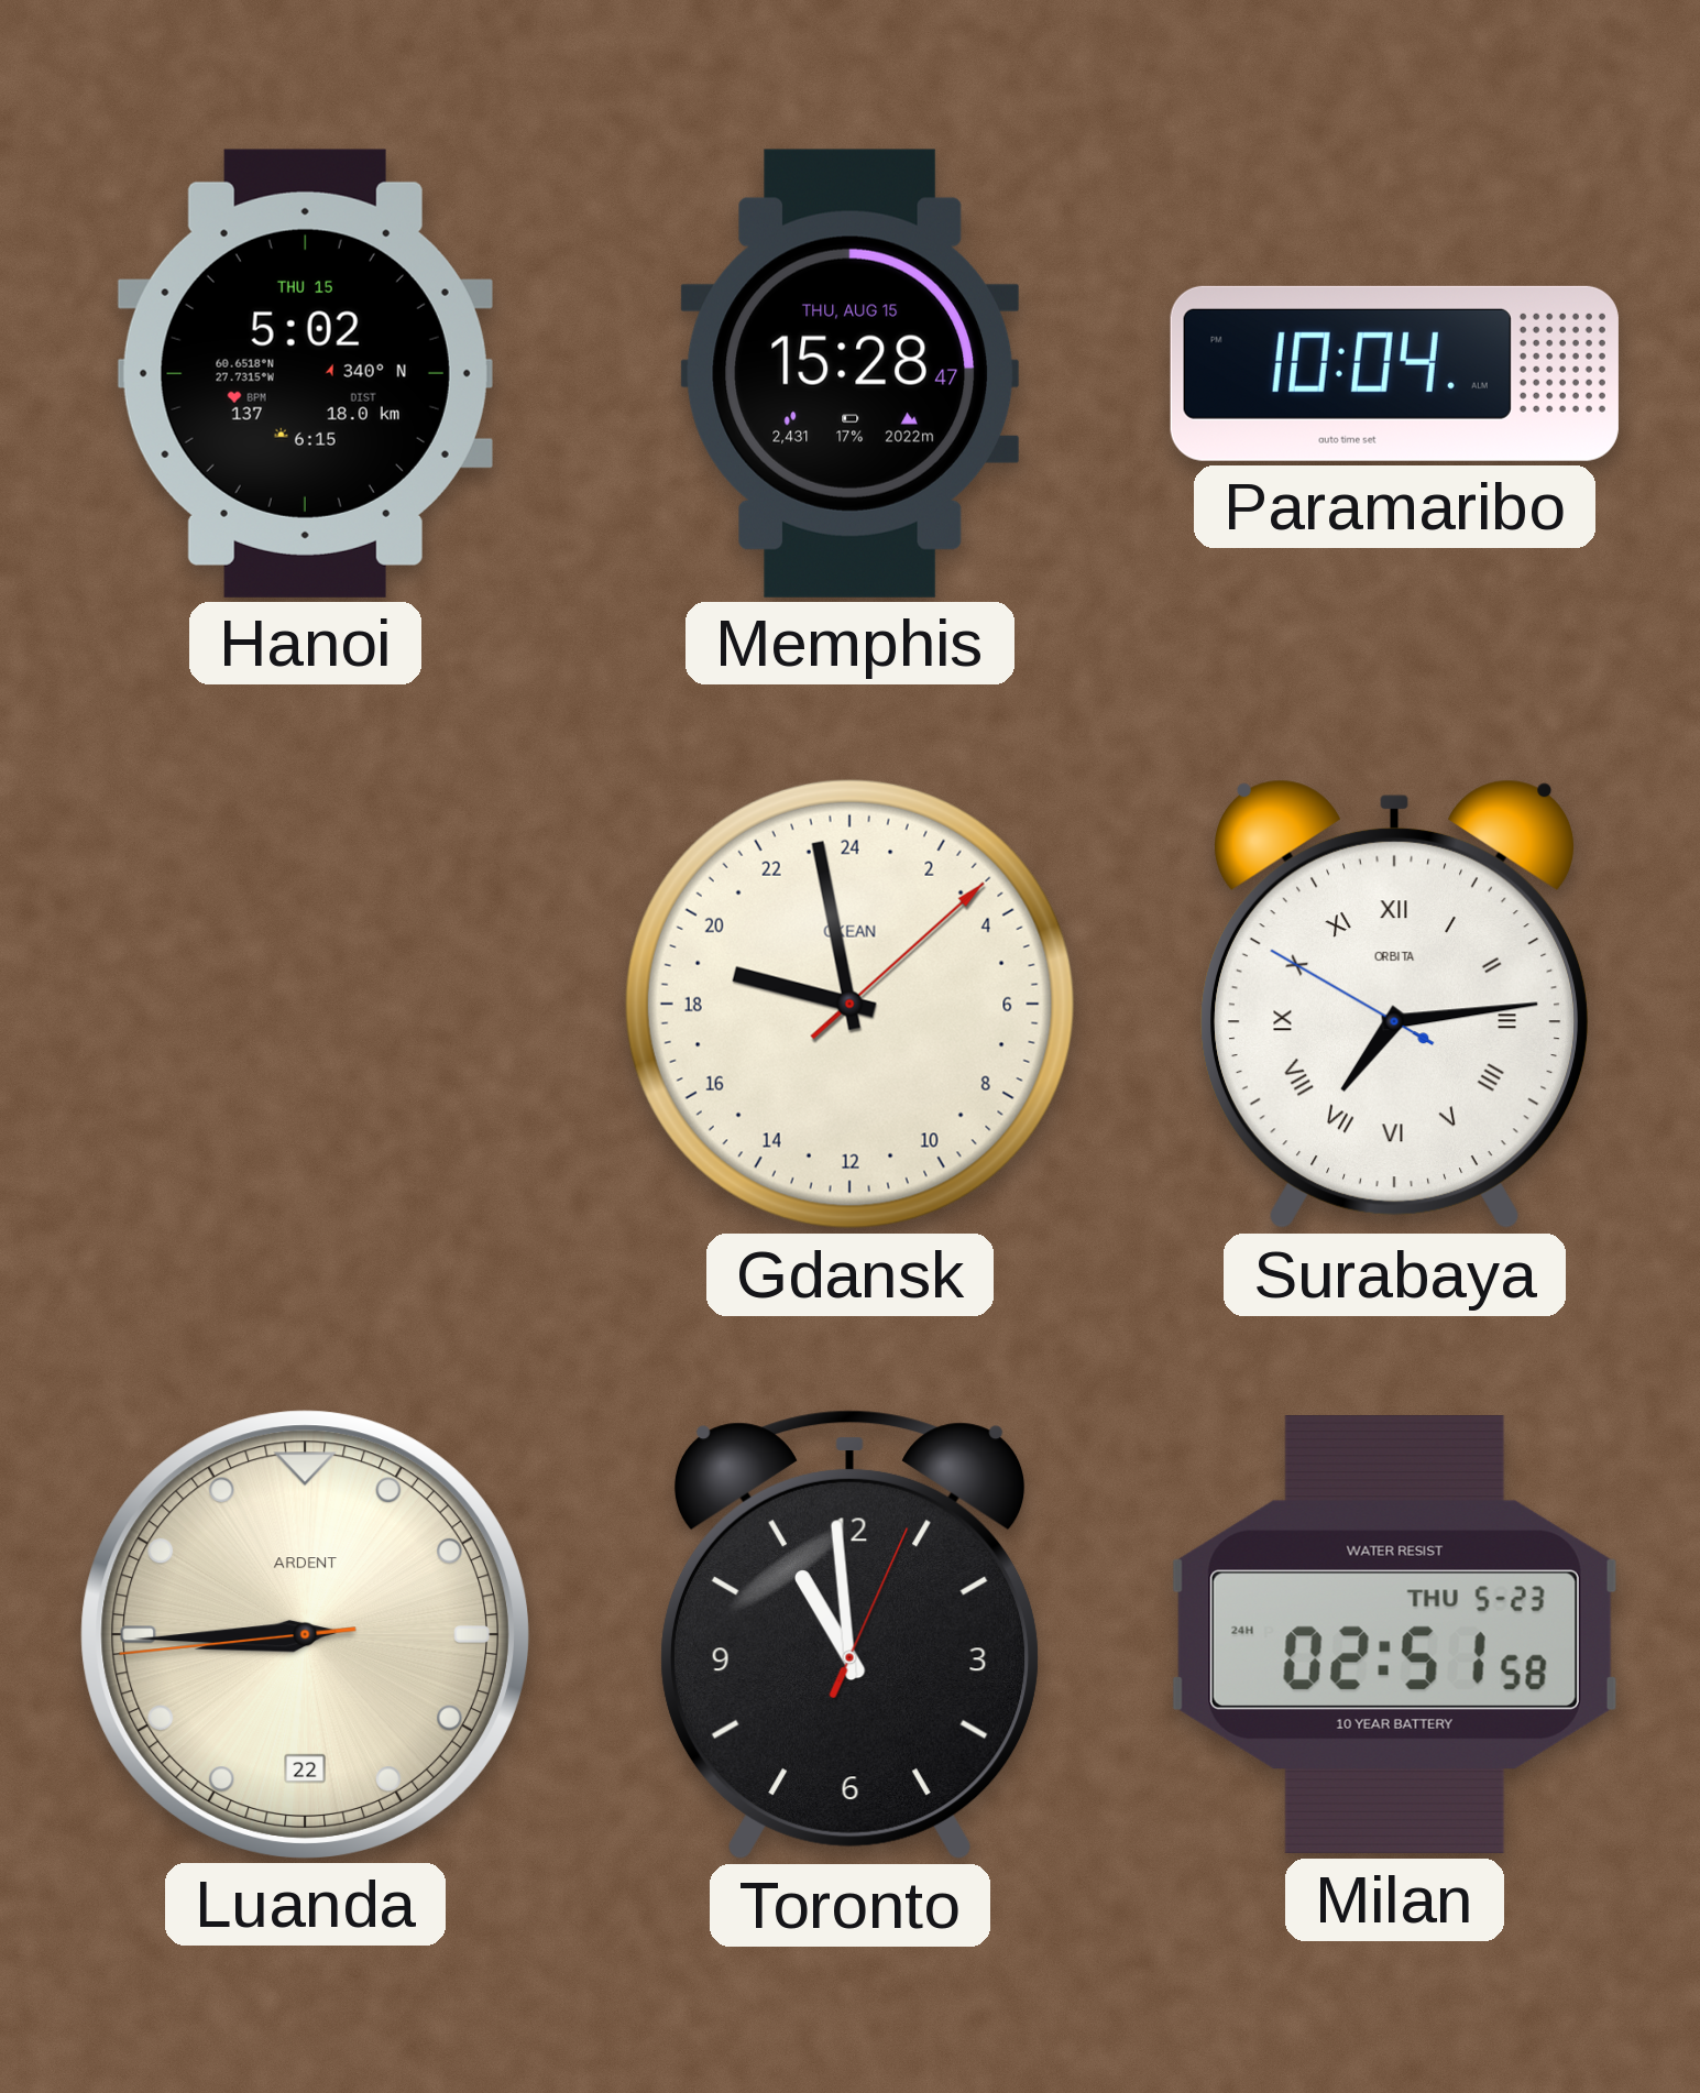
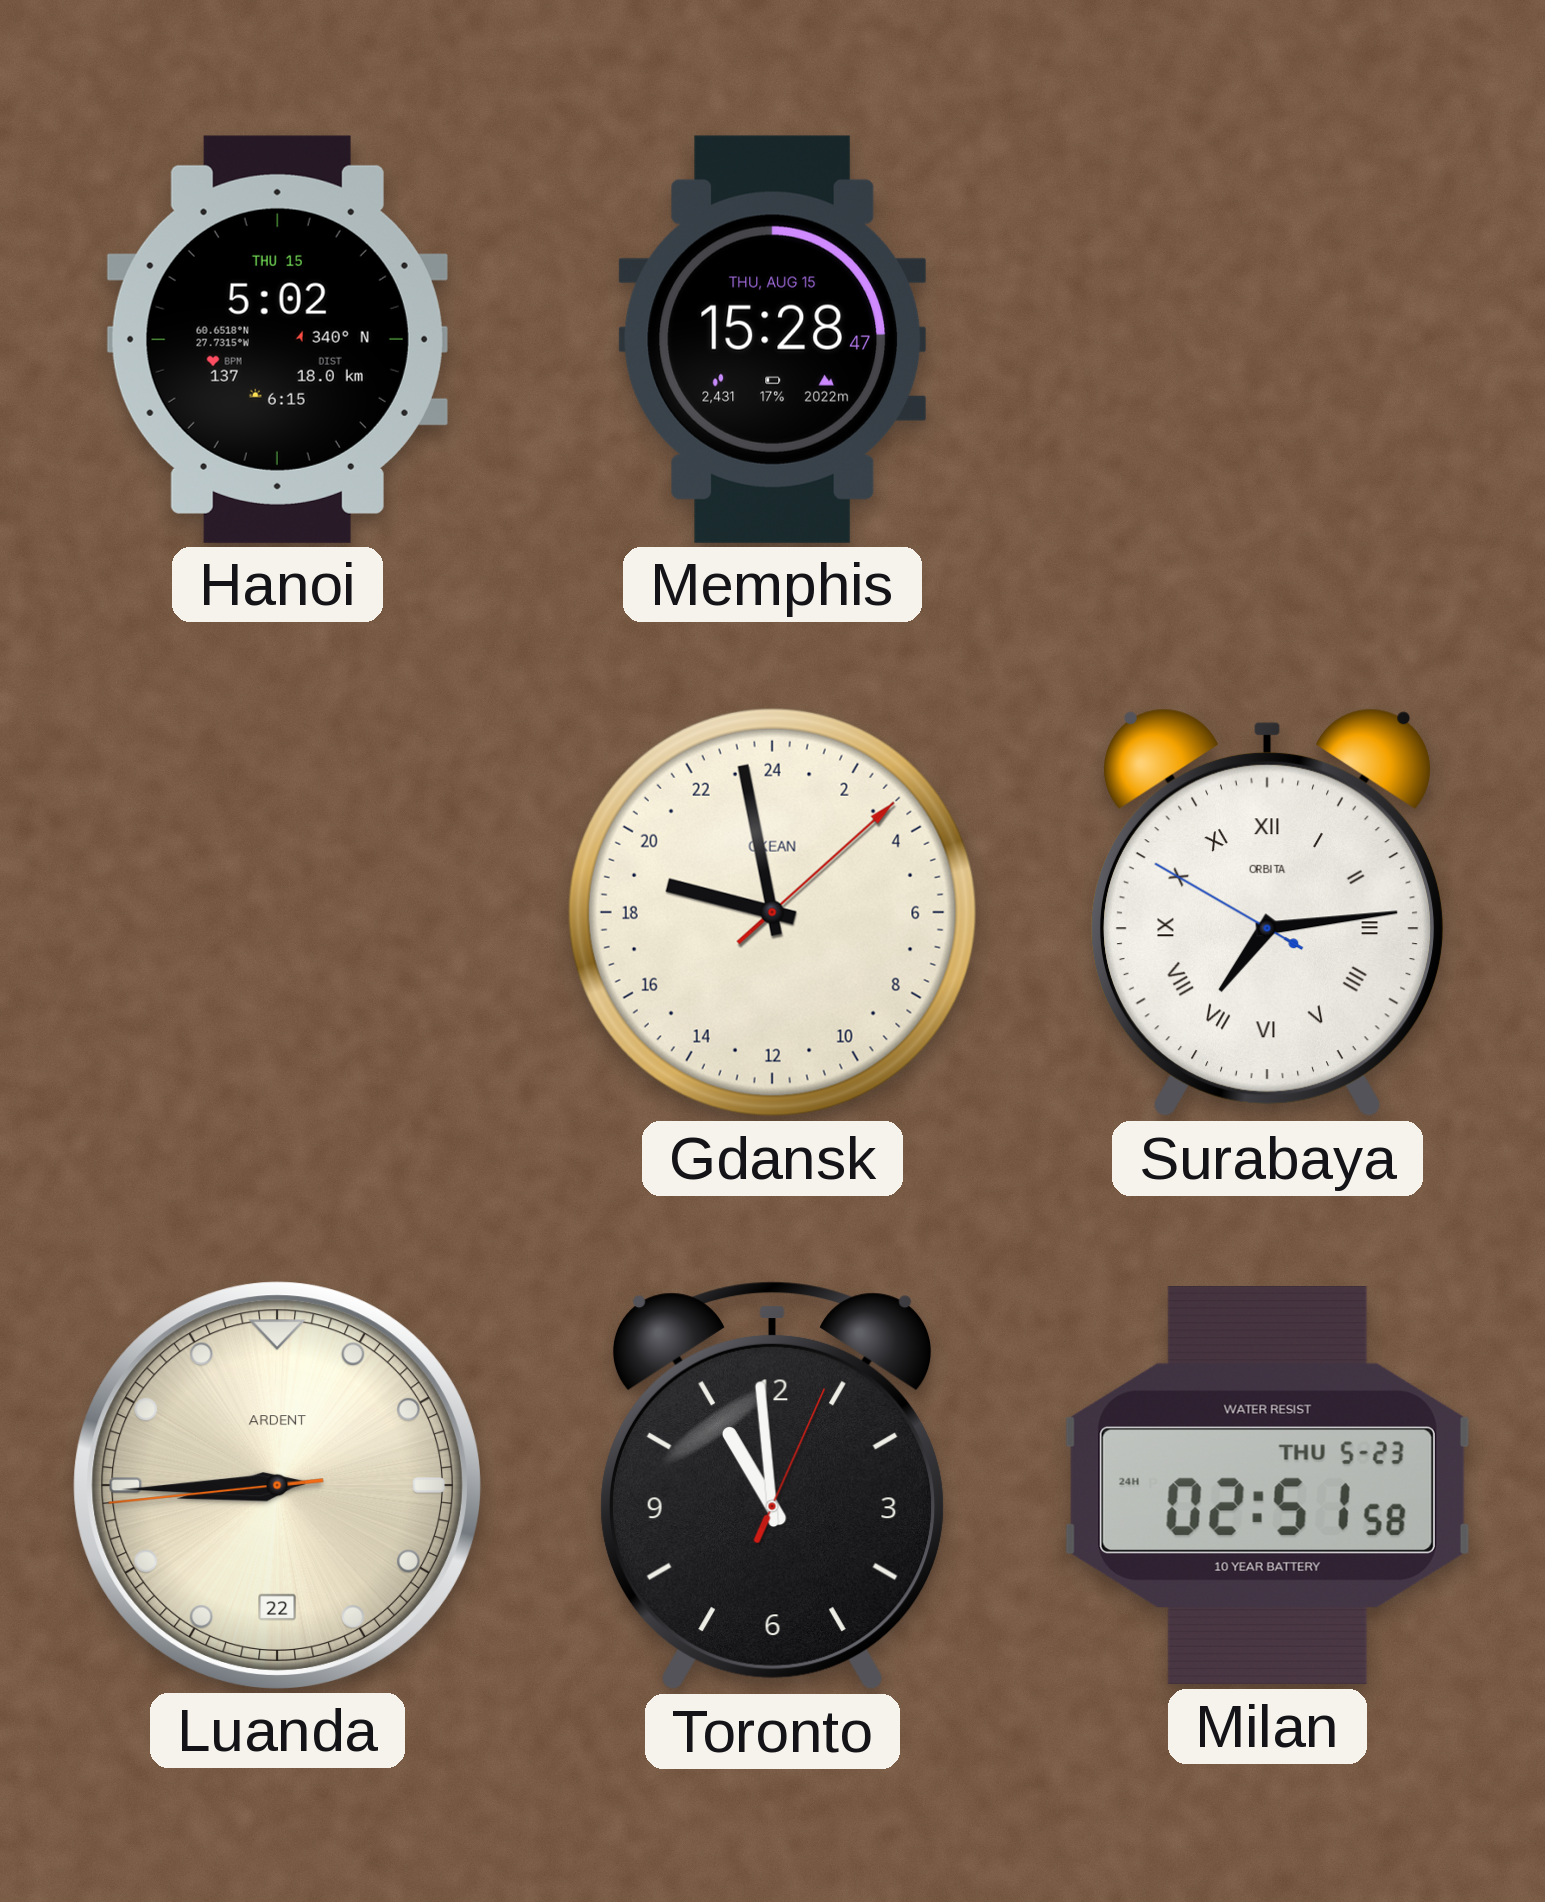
Paramaribo: 10:04 -> none (1394, 373)
